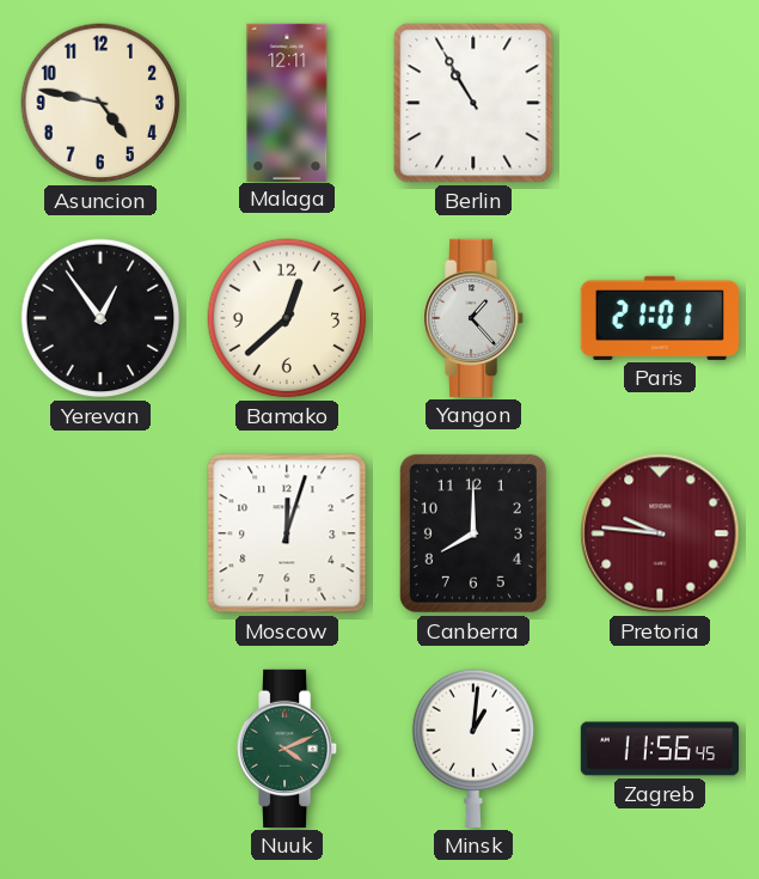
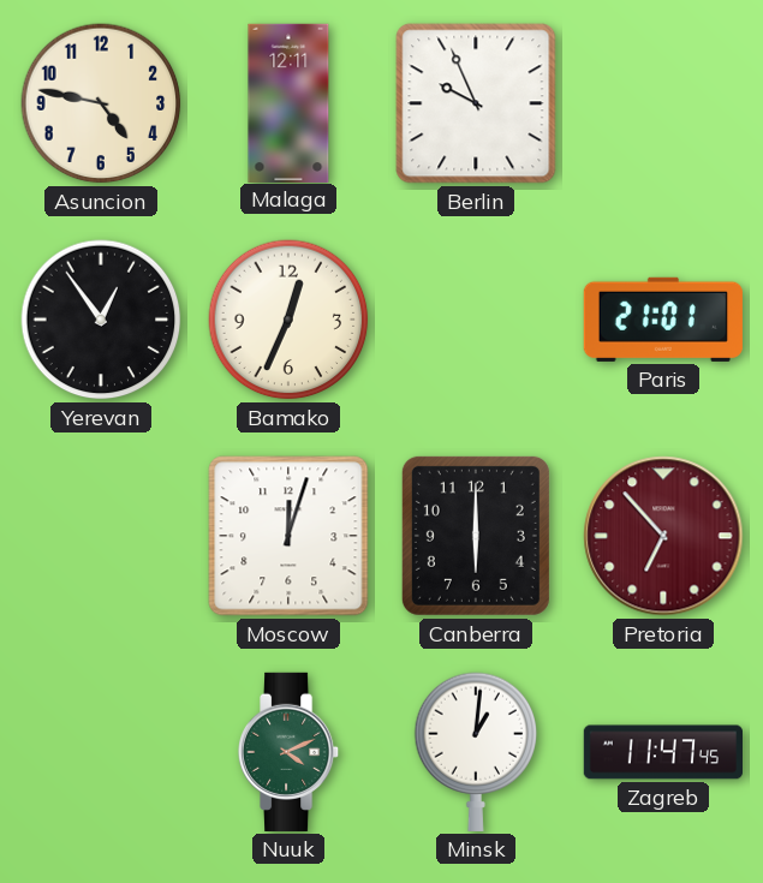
Berlin: 10:55 -> 9:56 (476, 103)
Bamako: 12:38 -> 12:34 (288, 320)
Yangon: 1:23 -> none (475, 318)
Canberra: 8:00 -> 6:00 (476, 536)
Pretoria: 9:46 -> 6:53 (663, 536)
Zagreb: 11:56 -> 11:47 (662, 752)
